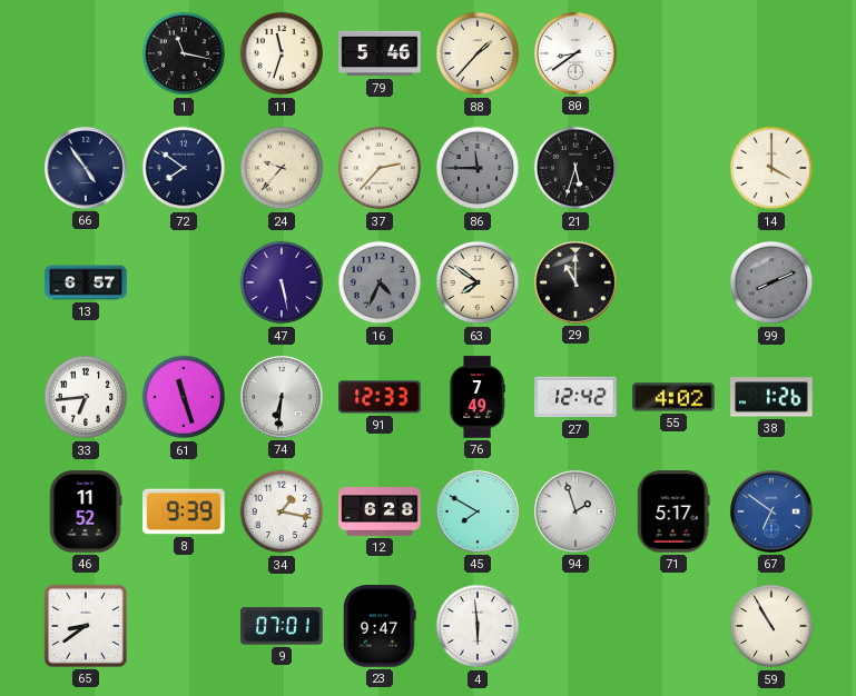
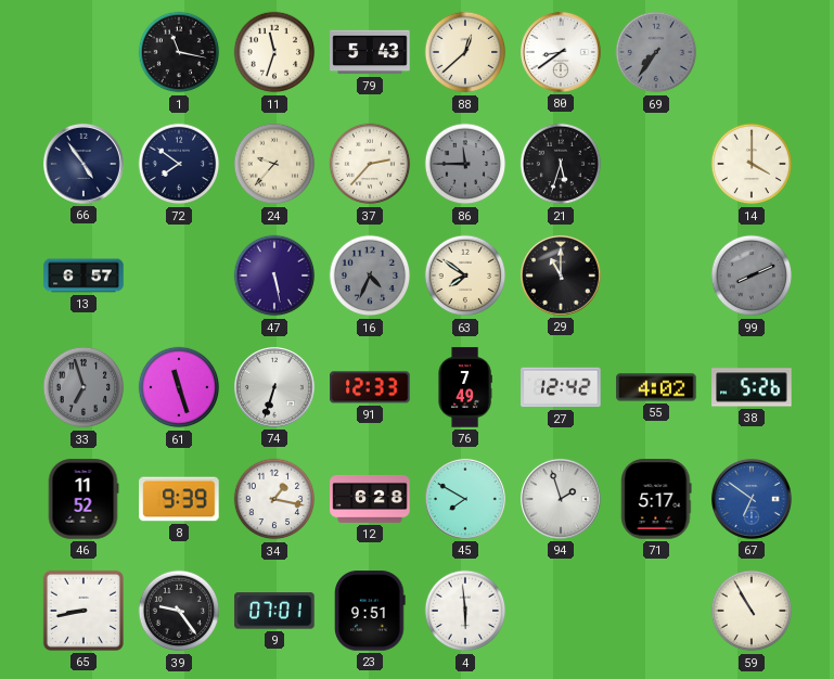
79: 5:46 -> 5:43 (370, 52)
88: 1:37 -> 12:38 (465, 52)
69: none -> 7:36 (656, 52)
33: 6:44 -> 6:57 (84, 387)
33 dial: white -> grey (84, 387)
74: 6:31 -> 6:33 (274, 387)
38: 1:26 -> 5:26 (752, 387)
65: 8:39 -> 8:43 (84, 611)
39: none -> 9:24 (179, 611)
23: 9:47 -> 9:51 (370, 611)
